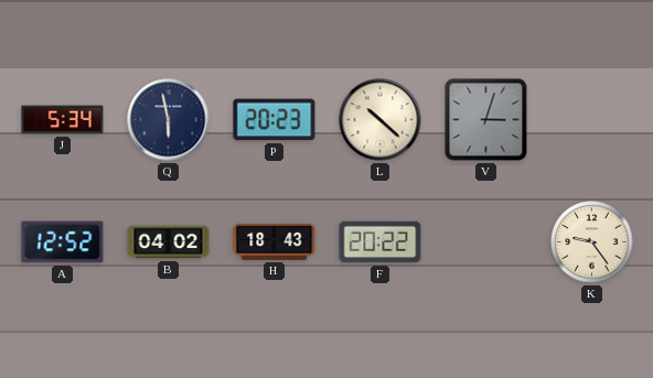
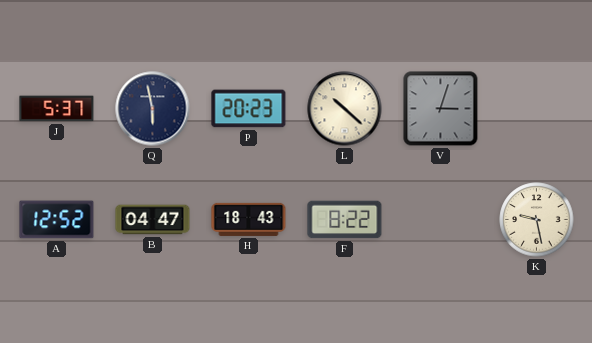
J: 5:34 -> 5:37 (57, 109)
B: 04:02 -> 04:47 (153, 220)
F: 20:22 -> 8:22 (345, 220)
K: 9:24 -> 9:28 (537, 220)
